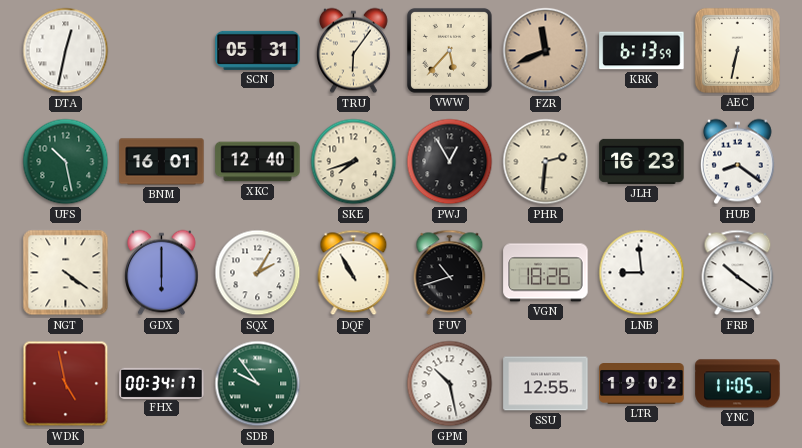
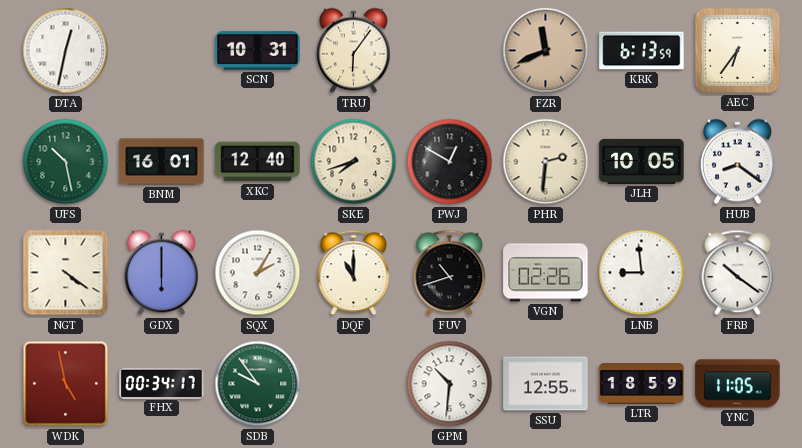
SCN: 05:31 -> 10:31 (258, 50)
VWW: 5:37 -> none (450, 51)
AEC: 6:32 -> 6:36 (737, 50)
PWJ: 12:55 -> 12:50 (450, 162)
JLH: 16:23 -> 10:05 (642, 161)
DQF: 10:55 -> 11:00 (354, 273)
VGN: 18:26 -> 02:26 (546, 273)
GPM: 10:28 -> 10:31 (450, 384)
LTR: 19:02 -> 18:59 (642, 384)
